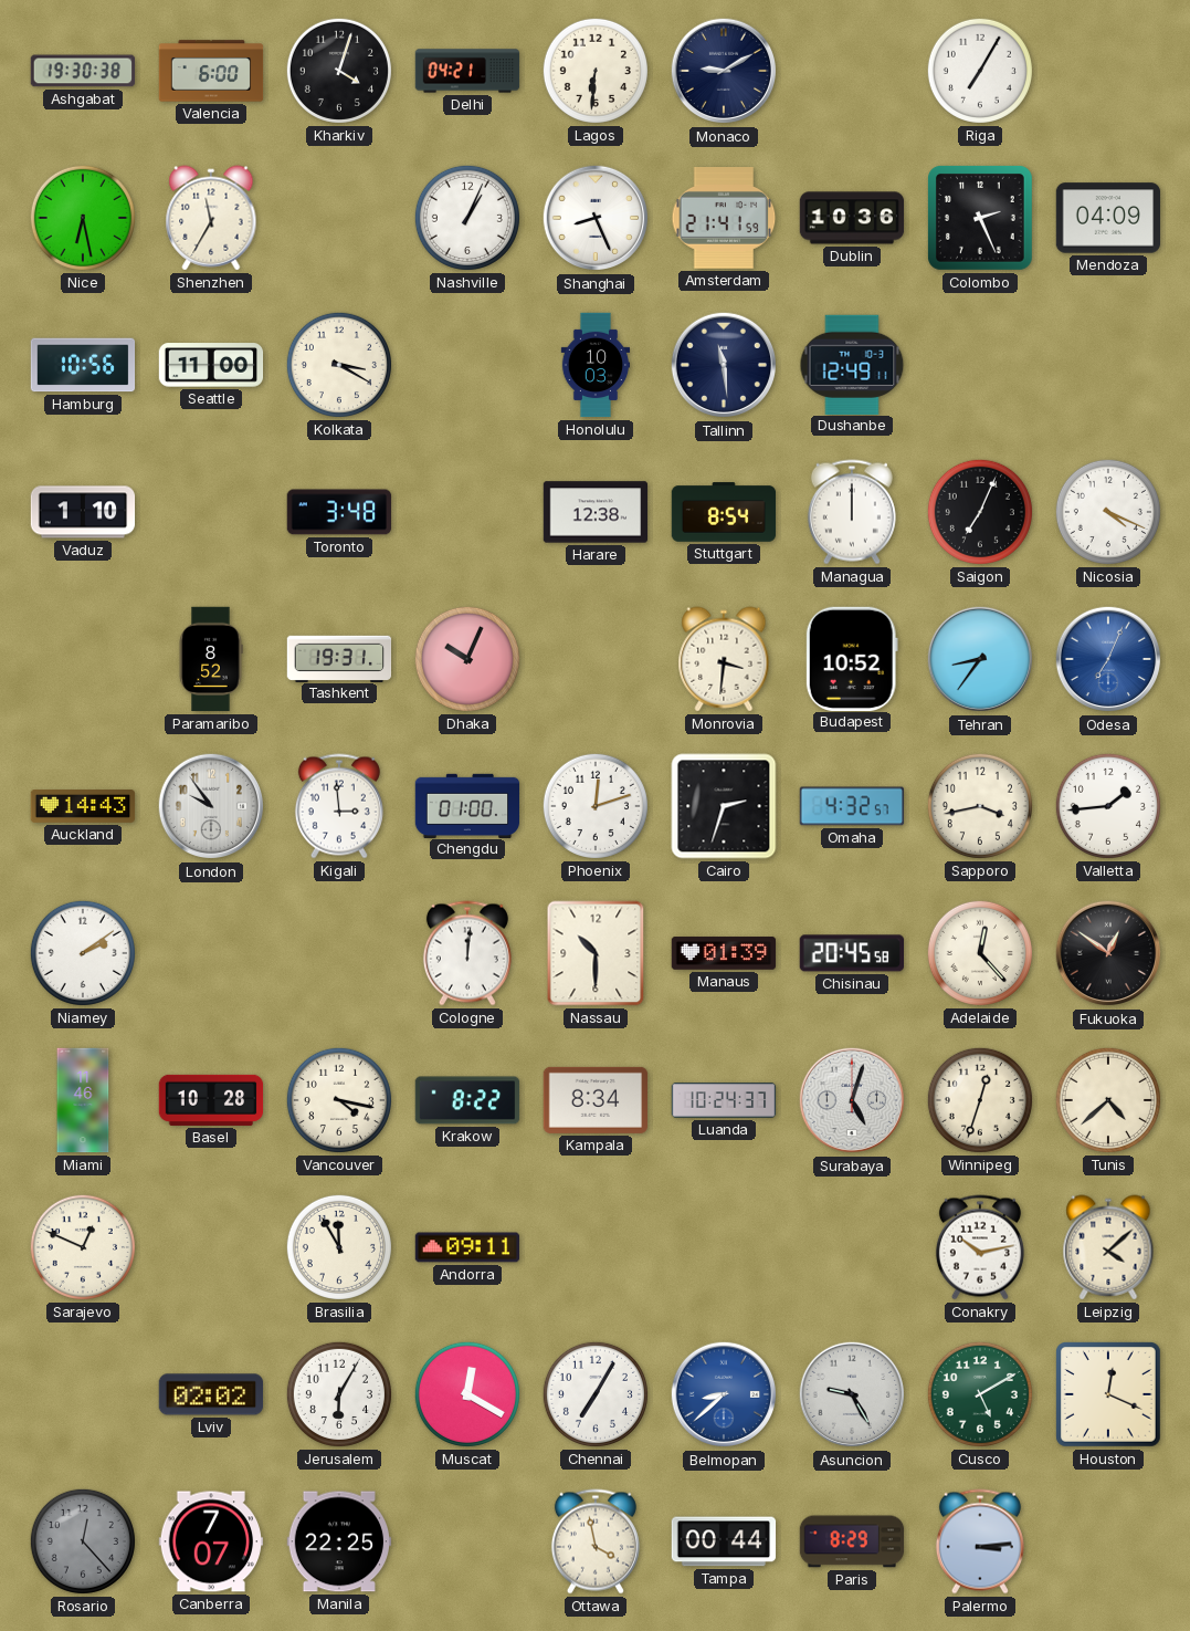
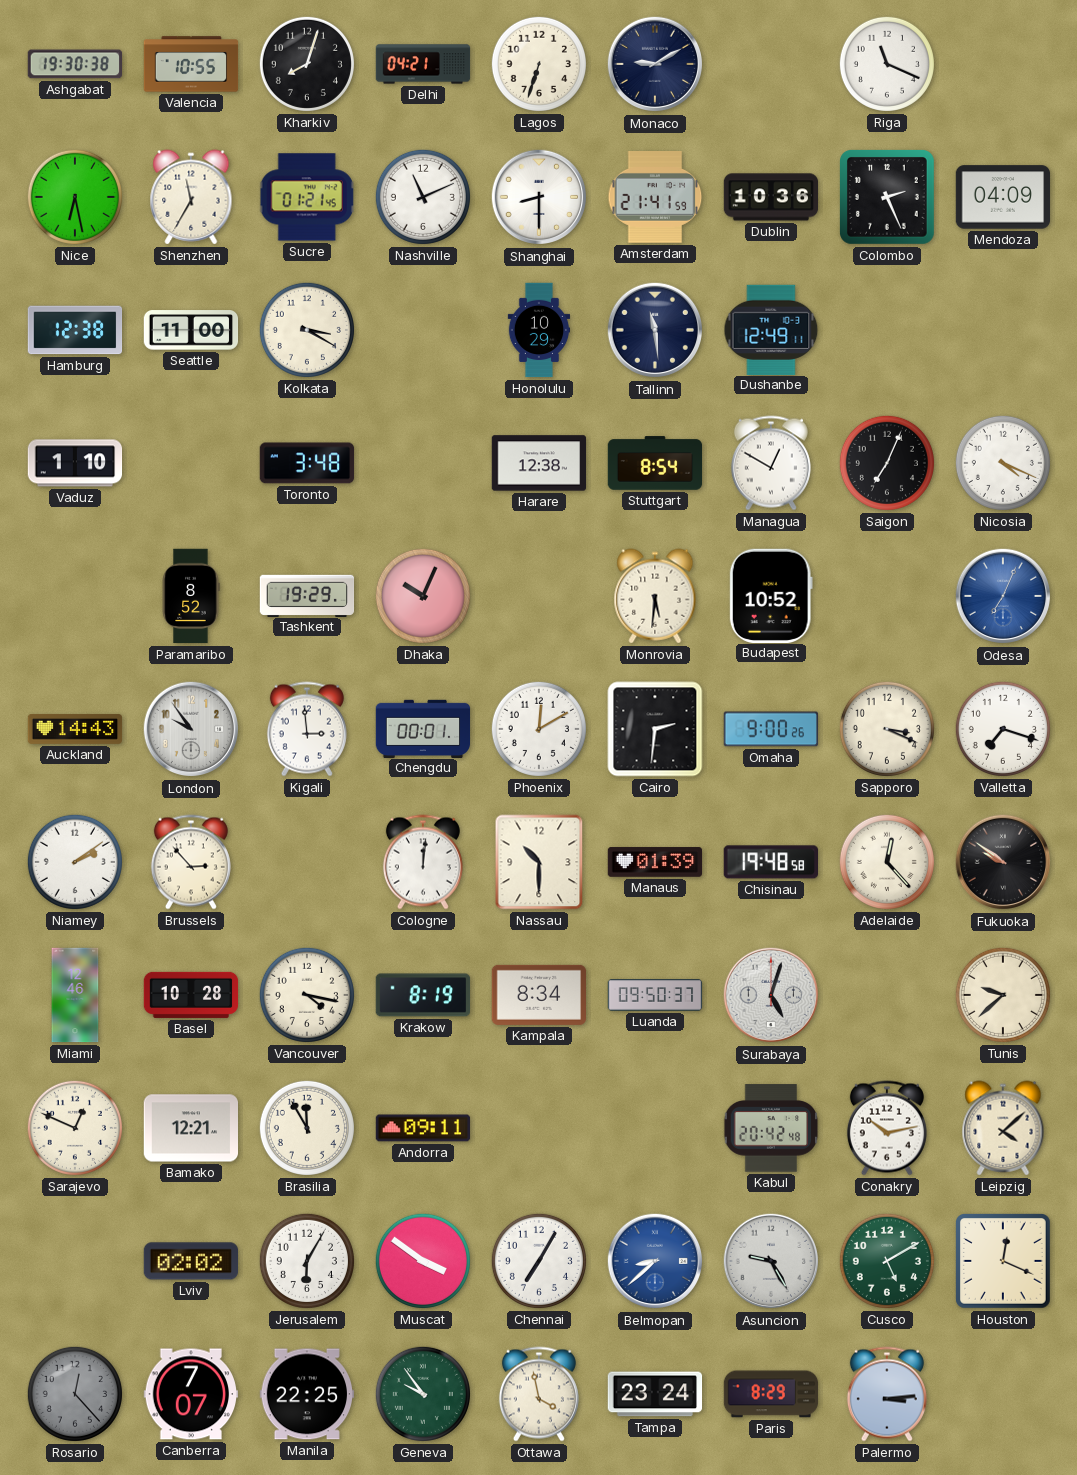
Valencia: 6:00 -> 10:55 (191, 64)
Kharkiv: 4:03 -> 8:03 (307, 64)
Lagos: 6:31 -> 6:33 (539, 64)
Riga: 7:05 -> 11:19 (887, 64)
Sucre: none -> 01:21 (307, 197)
Nashville: 1:04 -> 11:11 (423, 197)
Shanghai: 8:26 -> 8:30 (539, 197)
Hamburg: 10:56 -> 12:38 (75, 330)
Honolulu: 10:03 -> 10:29 (539, 330)
Managua: 12:00 -> 12:50 (771, 463)
Tashkent: 19:31 -> 19:29 (307, 595)
Monrovia: 3:31 -> 5:31 (655, 596)
Tehran: 8:36 -> none (980, 659)
Chengdu: 01:00 -> 00:01 (423, 728)
Phoenix: 12:12 -> 12:10 (539, 729)
Cairo: 2:33 -> 2:31 (655, 729)
Omaha: 4:32 -> 9:00 (771, 729)
Sapporo: 3:43 -> 3:19 (887, 729)
Valletta: 1:44 -> 7:18 (1003, 729)
Brussels: none -> 2:53 (191, 862)
Chisinau: 20:45 -> 19:48 (770, 862)
Fukuoka: 12:51 -> 9:51 (1003, 862)
Miami: 11:46 -> 12:46 (75, 995)
Krakow: 8:22 -> 8:19 (423, 995)
Luanda: 10:24 -> 09:50 (655, 995)
Winnipeg: 12:33 -> none (980, 1100)
Tunis: 4:38 -> 9:38 (1003, 995)
Bamako: none -> 12:21 (191, 1128)
Kabul: none -> 20:42 (771, 1128)
Muscat: 12:20 -> 3:51 (423, 1261)
Geneva: none -> 9:54 (423, 1394)
Tampa: 00:44 -> 23:24 (655, 1394)
